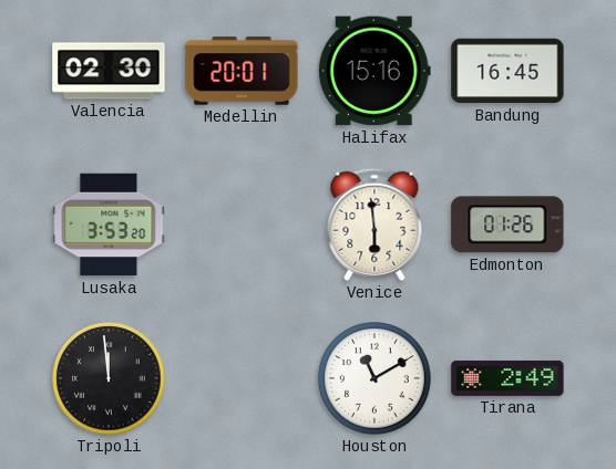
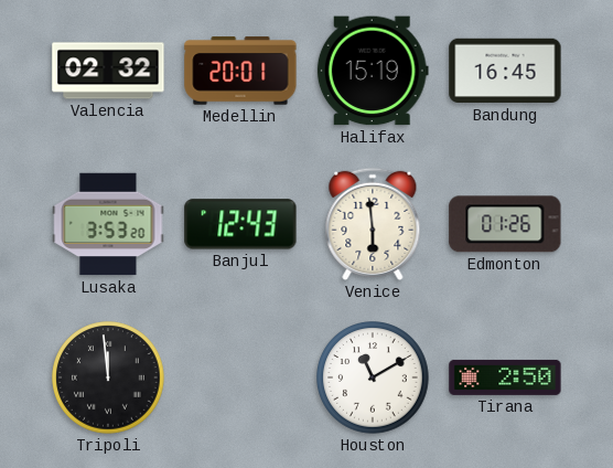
Valencia: 02:30 -> 02:32 (108, 71)
Halifax: 15:16 -> 15:19 (373, 71)
Banjul: none -> 12:43 (240, 224)
Tirana: 2:49 -> 2:50 (505, 377)
